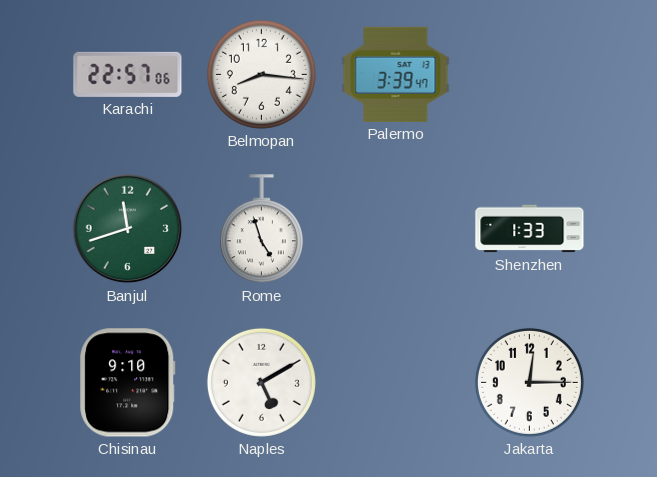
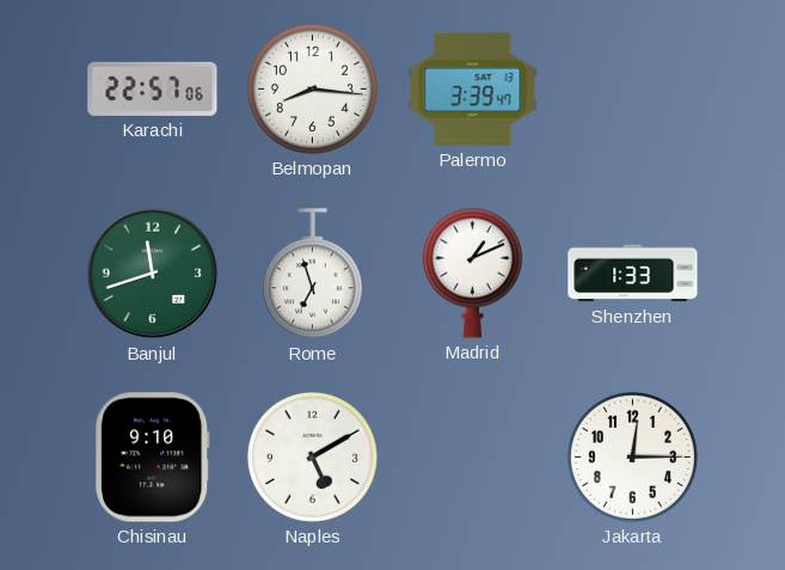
Rome: 4:57 -> 6:57 (312, 274)
Madrid: none -> 1:11 (472, 272)
